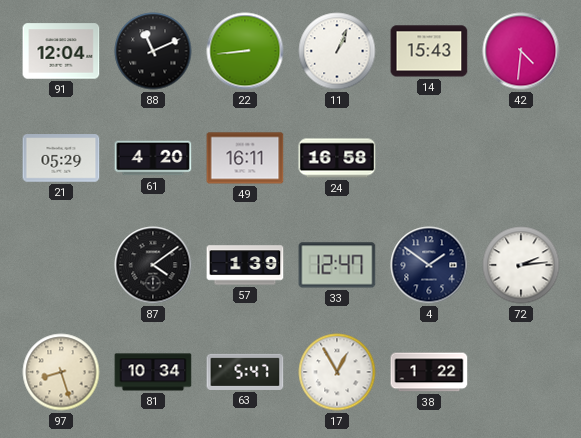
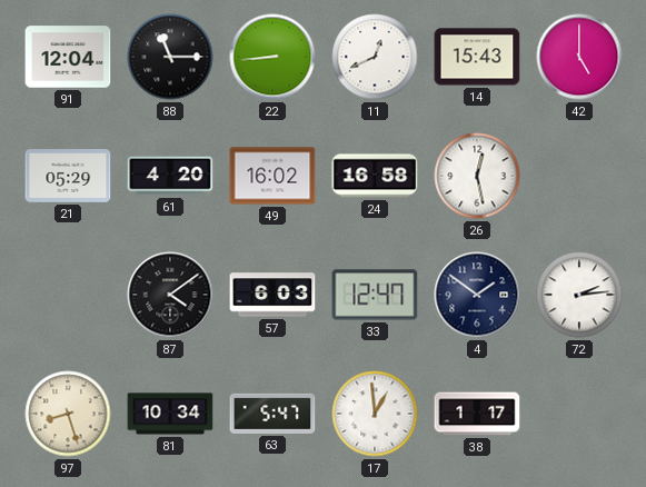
88: 11:11 -> 11:15 (170, 57)
11: 1:04 -> 12:41 (375, 57)
42: 4:31 -> 5:00 (579, 57)
49: 16:11 -> 16:02 (272, 176)
26: none -> 12:28 (477, 176)
57: 1:39 -> 6:03 (272, 295)
17: 12:55 -> 12:59 (375, 414)
38: 1:22 -> 1:17 (477, 414)
